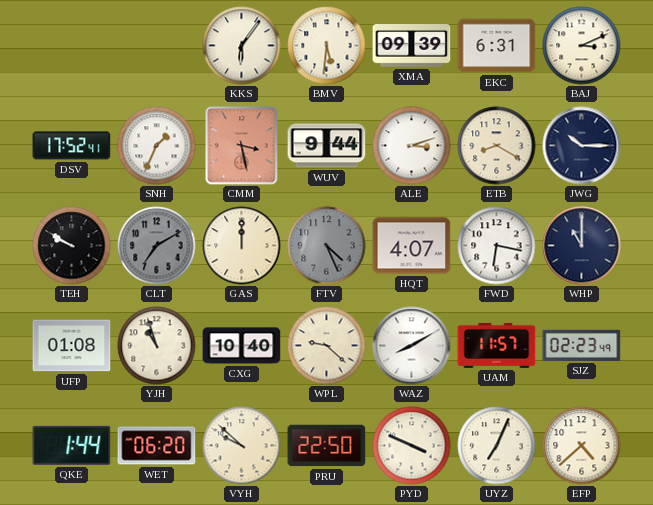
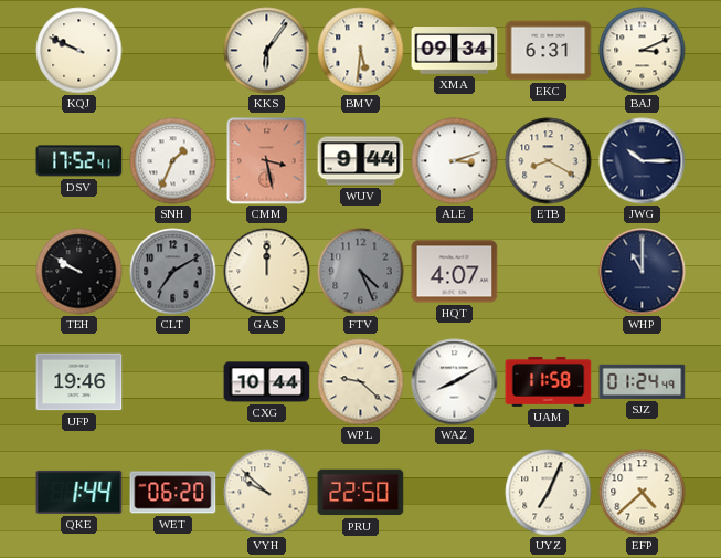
KQJ: none -> 9:49 (79, 51)
XMA: 09:39 -> 09:34 (455, 51)
FWD: 6:17 -> none (497, 246)
UFP: 01:08 -> 19:46 (79, 382)
YJH: 10:57 -> none (157, 346)
CXG: 10:40 -> 10:44 (267, 382)
UAM: 11:57 -> 11:58 (549, 381)
SJZ: 02:23 -> 01:24 (643, 381)
PYD: 3:49 -> none (412, 446)
